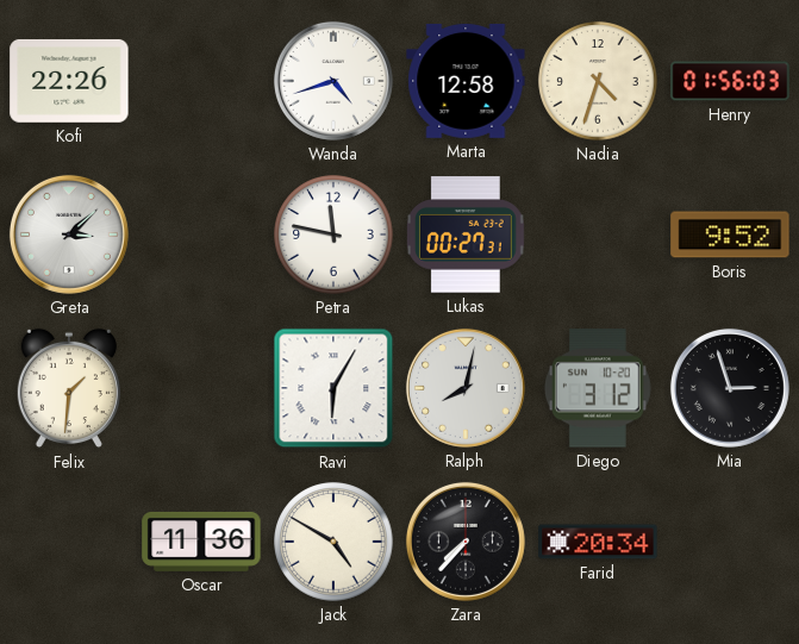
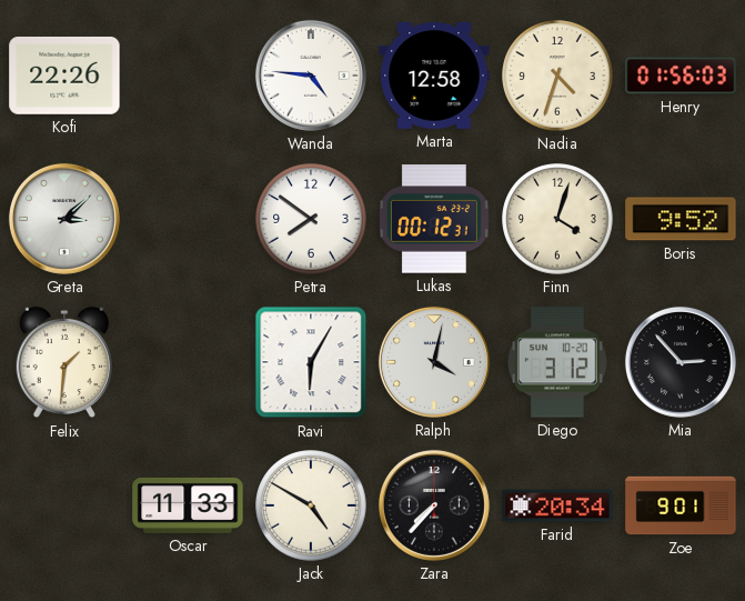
Wanda: 4:42 -> 4:46 (311, 76)
Petra: 11:47 -> 7:51 (311, 219)
Lukas: 00:27 -> 00:12 (434, 219)
Finn: none -> 4:03 (557, 219)
Ralph: 8:02 -> 4:02 (434, 362)
Mia: 2:57 -> 2:53 (681, 362)
Oscar: 11:36 -> 11:33 (188, 505)
Zoe: none -> 9:01 (681, 505)
